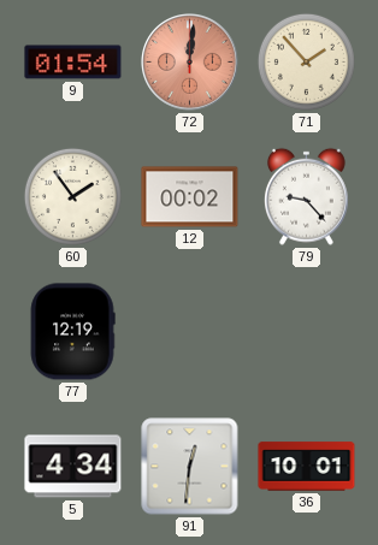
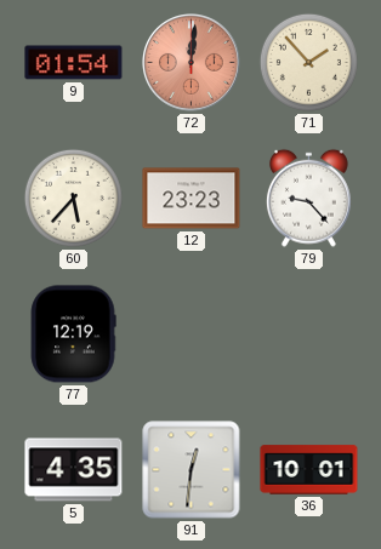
60: 1:54 -> 5:37 (73, 198)
12: 00:02 -> 23:23 (192, 199)
5: 4:34 -> 4:35 (74, 470)
